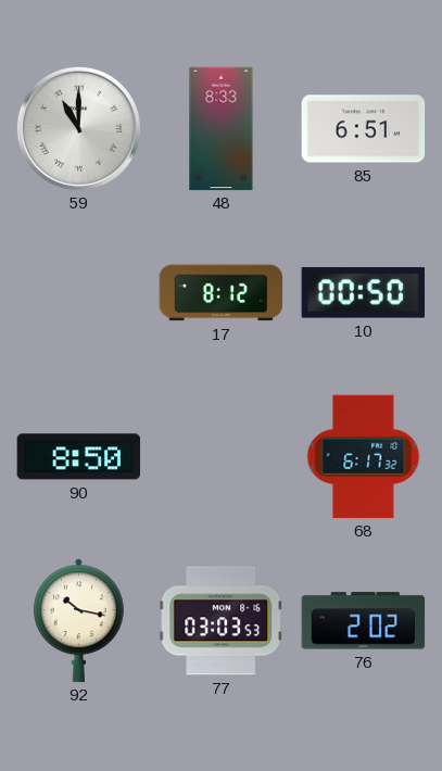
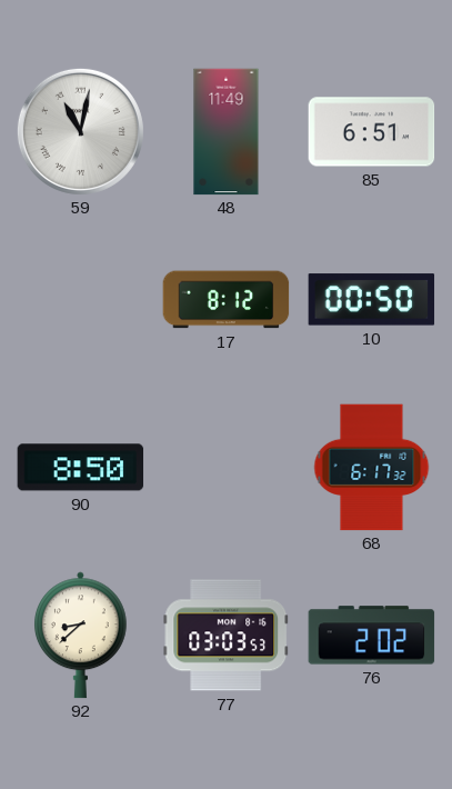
59: 11:00 -> 11:02 (80, 131)
48: 8:33 -> 11:49 (227, 132)
92: 10:17 -> 8:38 (81, 636)
